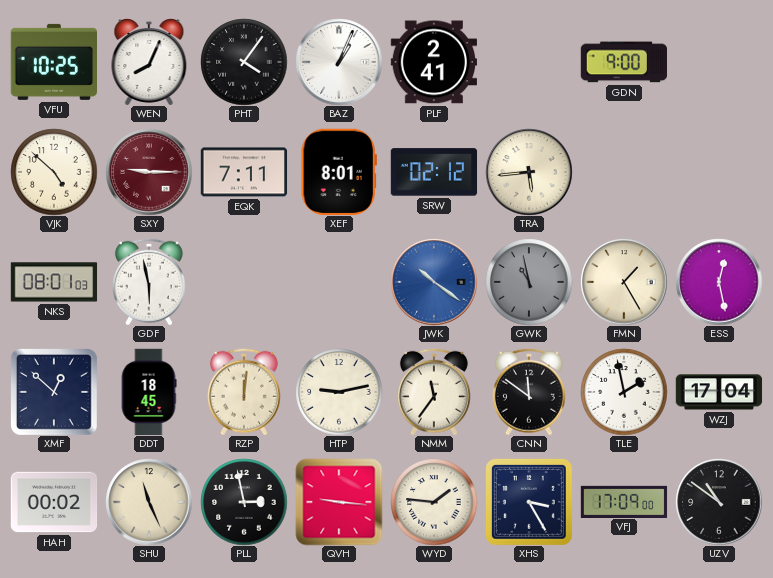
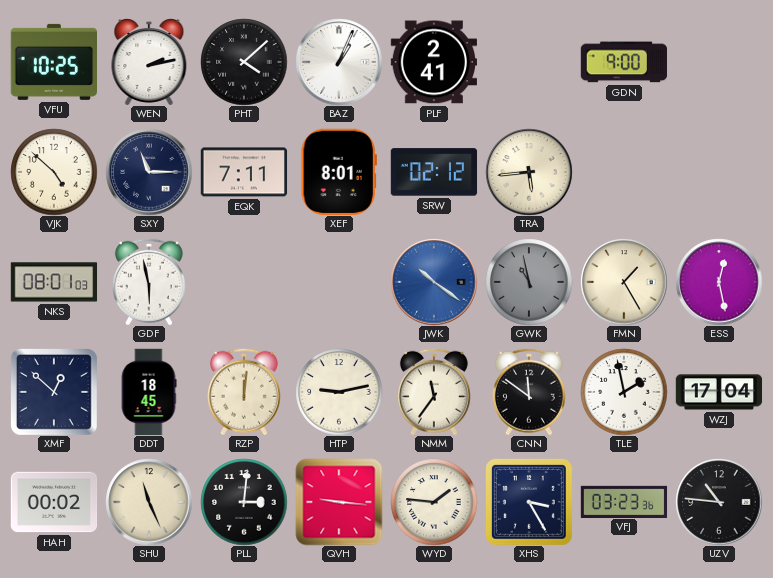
WEN: 8:04 -> 2:13 (149, 62)
PHT: 4:06 -> 4:08 (244, 62)
SXY: 9:15 -> 11:15 (149, 172)
SXY dial: burgundy -> navy (149, 172)
PLL: 2:58 -> 3:01 (244, 502)
VFJ: 17:09 -> 03:23 (624, 501)
UZV: 10:51 -> 10:46 (719, 502)
